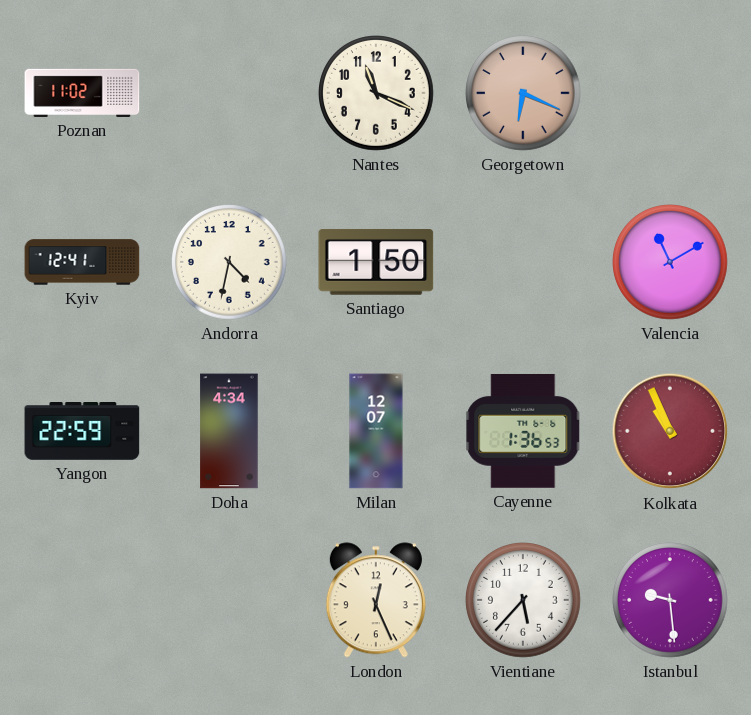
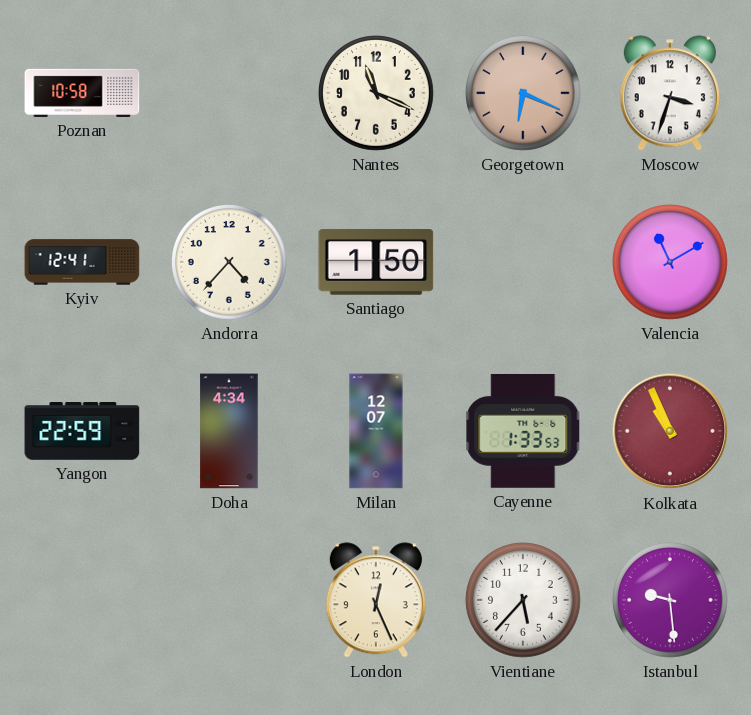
Poznan: 11:02 -> 10:58 (82, 93)
Moscow: none -> 3:33 (670, 93)
Andorra: 4:32 -> 4:37 (230, 263)
Cayenne: 1:36 -> 1:33 (523, 431)
